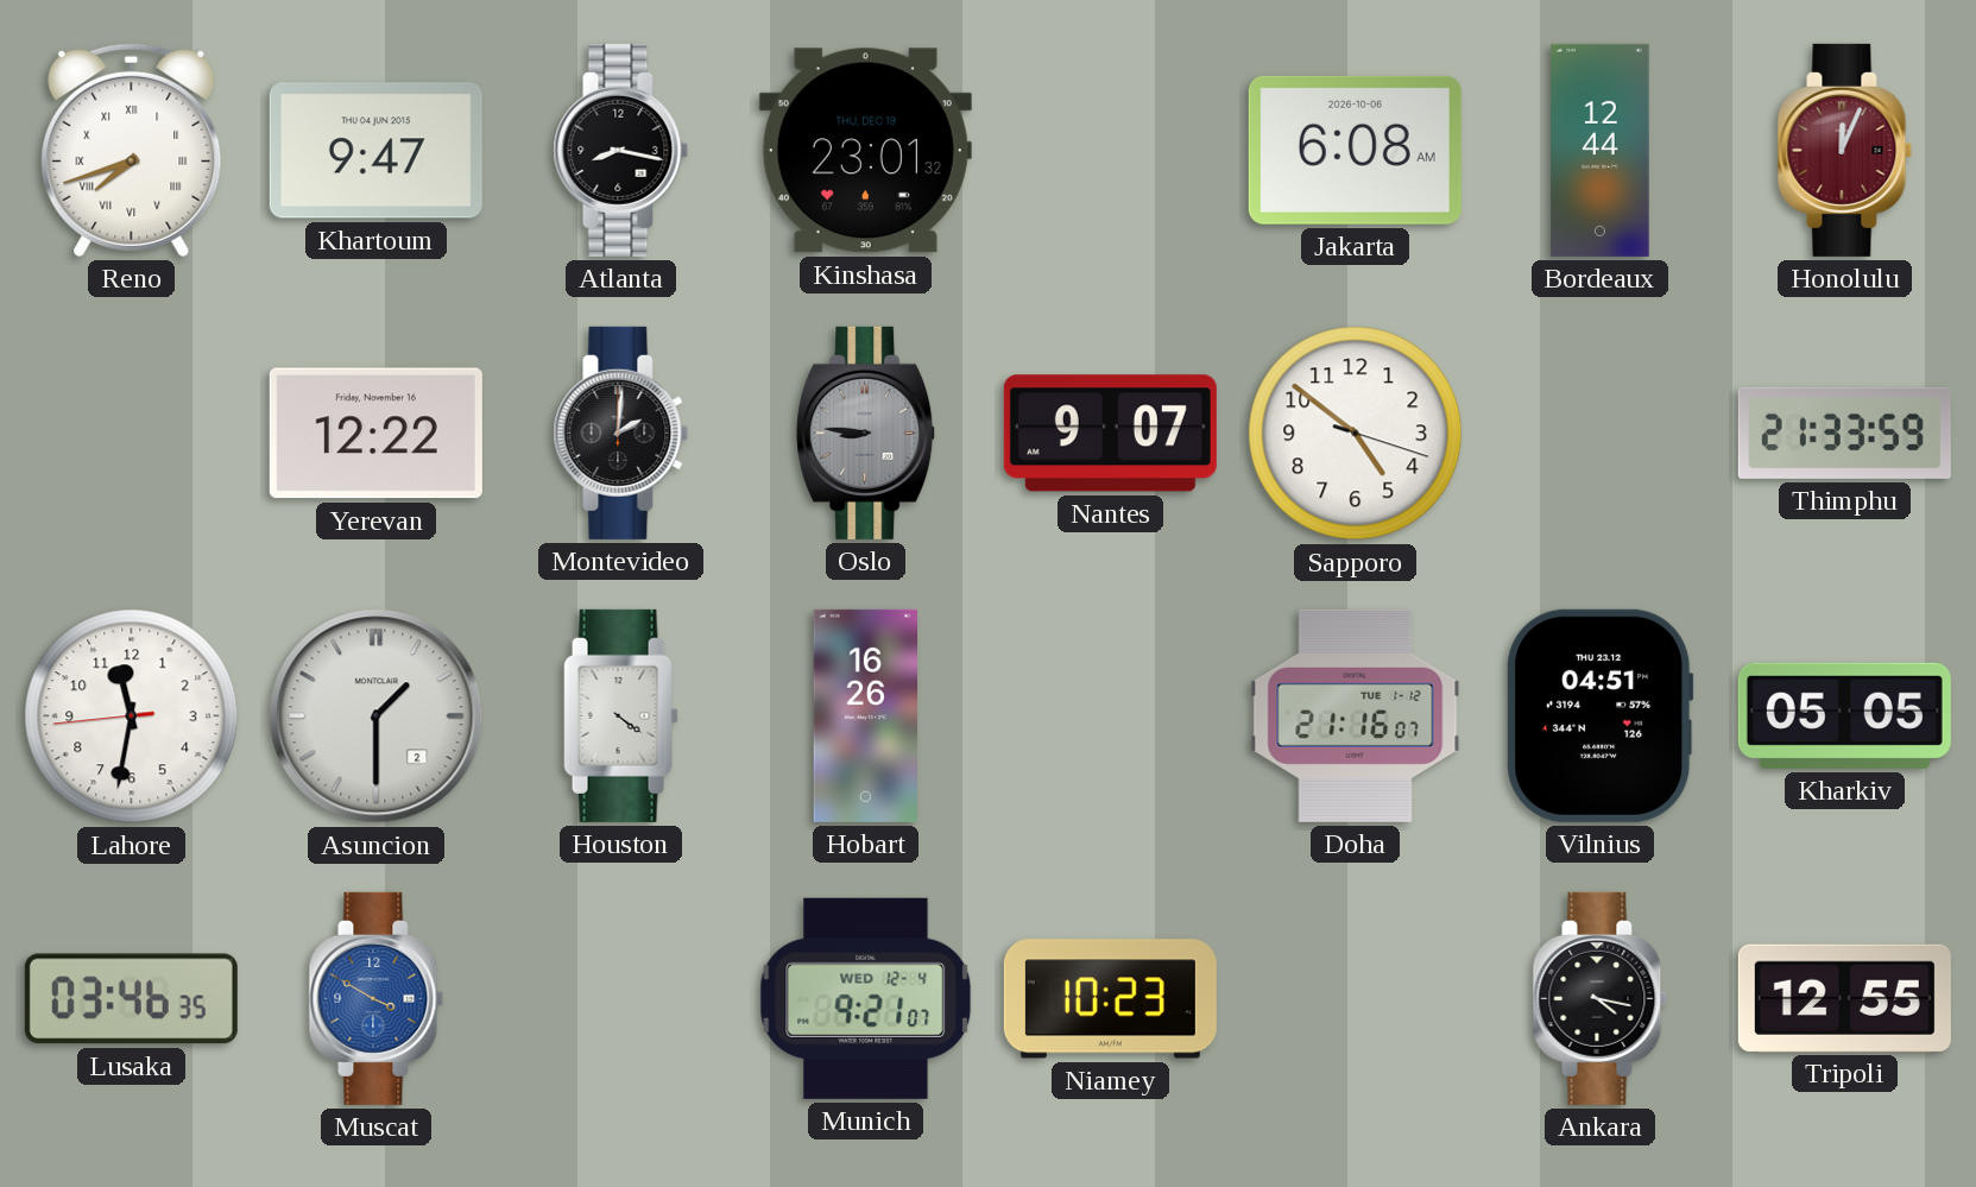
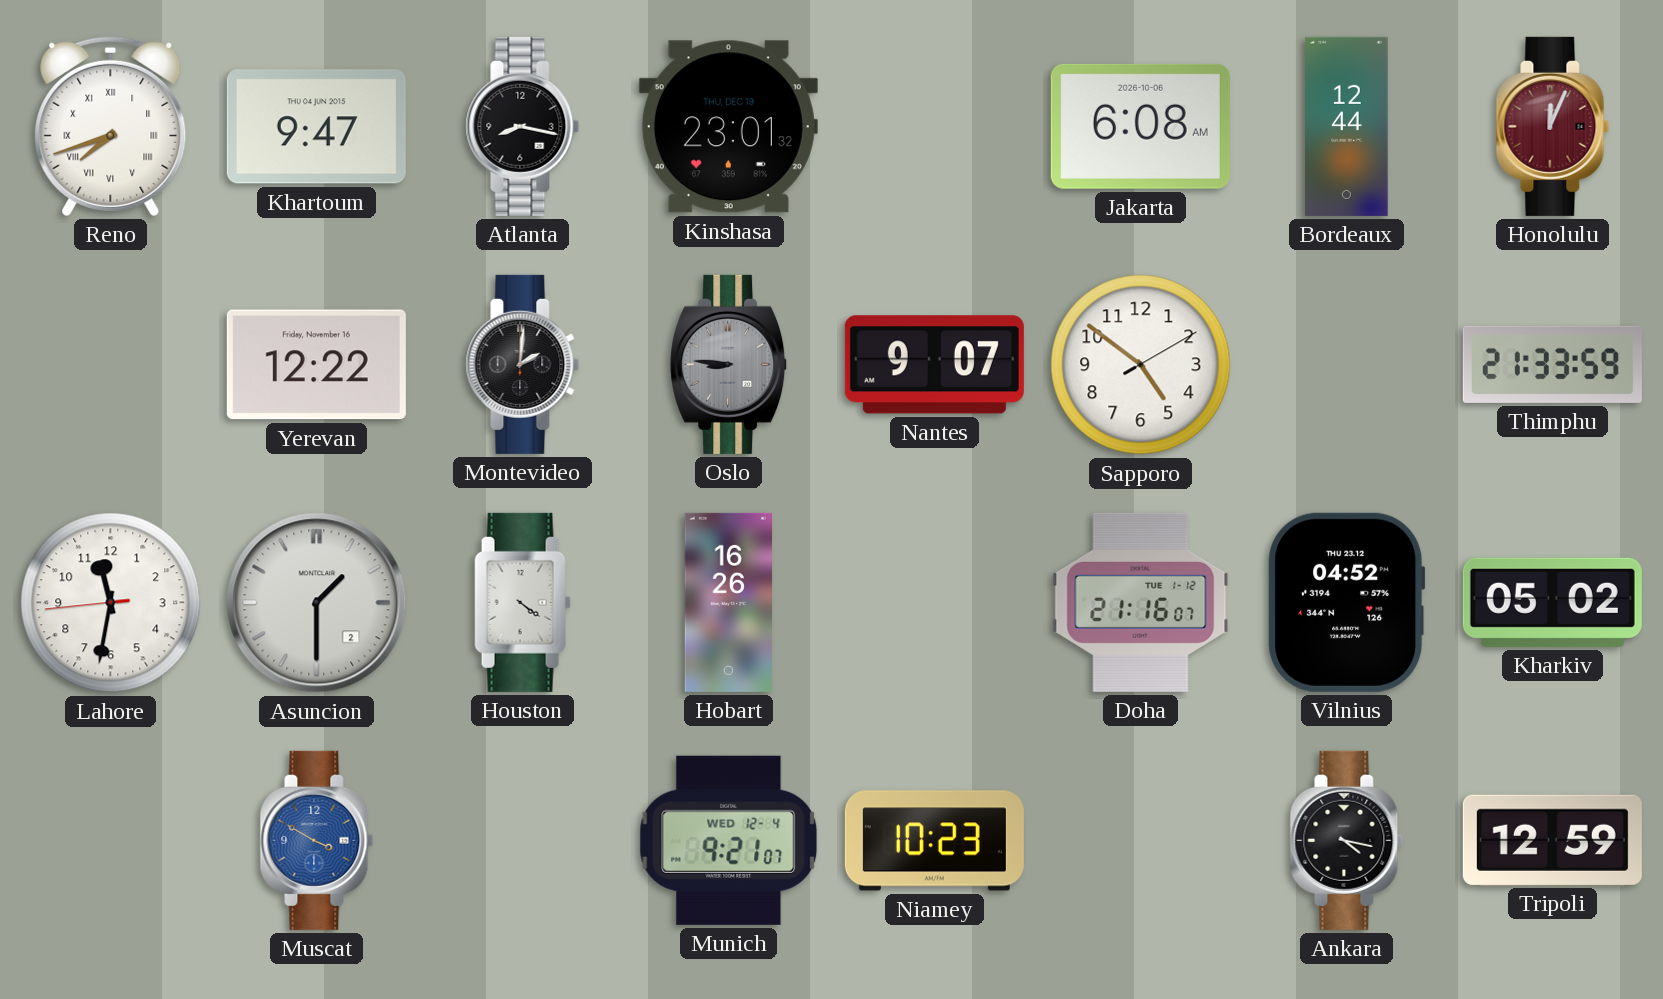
Sapporo: 4:51:18 -> 4:51:10 (1141, 365)
Vilnius: 04:51 -> 04:52 (1347, 602)
Kharkiv: 05:05 -> 05:02 (1552, 602)
Lusaka: 03:46 -> none (131, 999)
Tripoli: 12:55 -> 12:59 (1552, 840)
